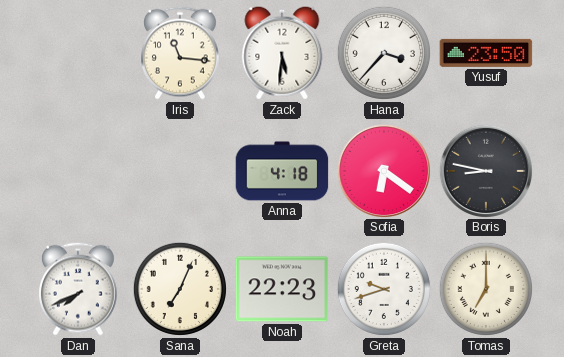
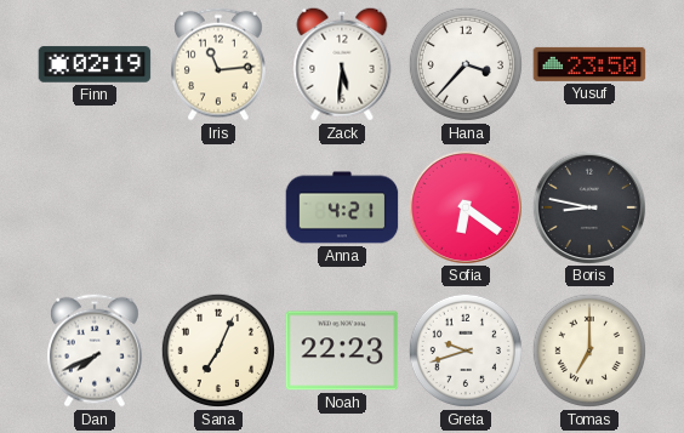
Finn: none -> 02:19 (95, 64)
Iris: 11:16 -> 11:14 (220, 64)
Anna: 4:18 -> 4:21 (342, 207)
